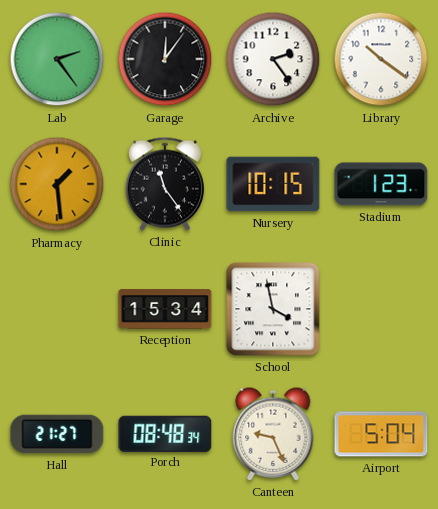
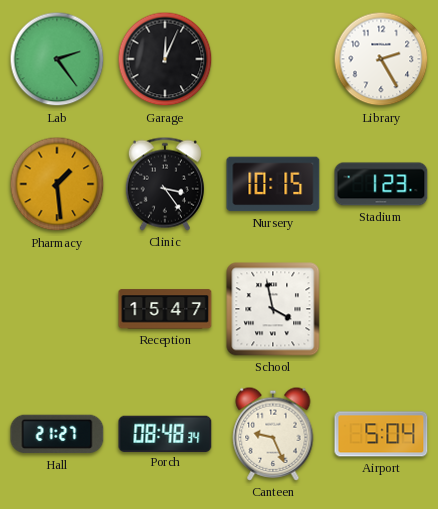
Garage: 12:06 -> 12:04 (165, 59)
Archive: 2:24 -> none (273, 59)
Library: 10:21 -> 2:25 (381, 59)
Clinic: 11:24 -> 3:24 (165, 184)
Reception: 15:34 -> 15:47 (165, 309)
